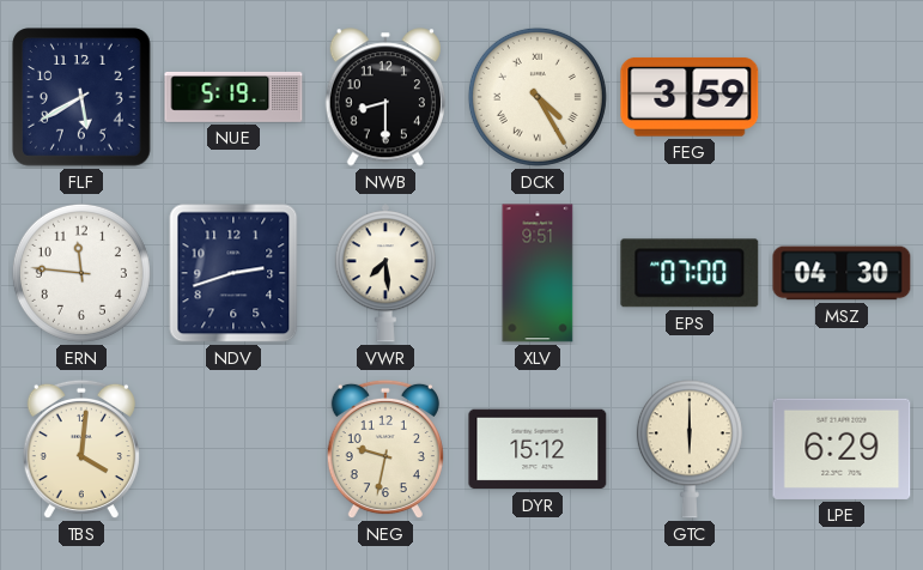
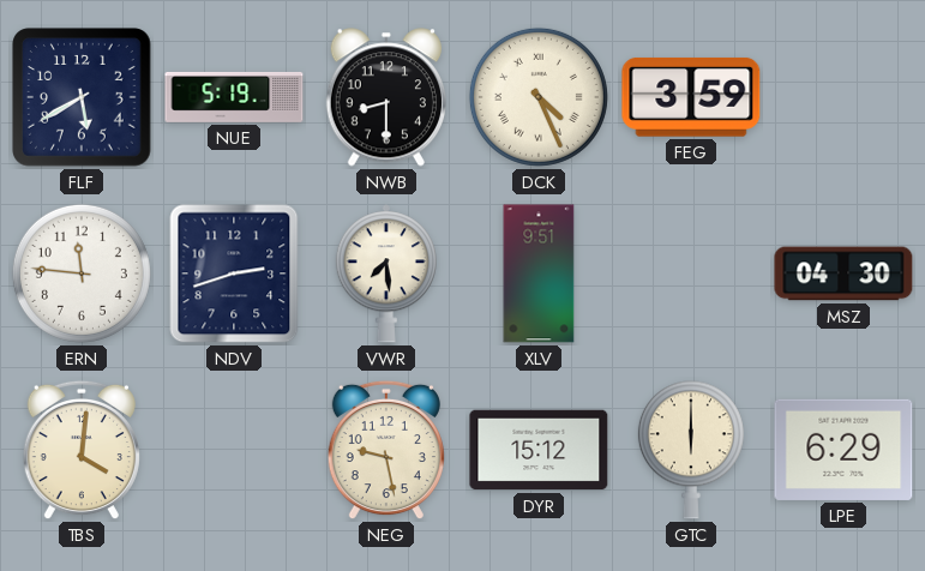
DCK: 4:25 -> 4:26 (539, 97)
EPS: 07:00 -> none (690, 273)
NEG: 9:32 -> 9:28 (386, 450)
